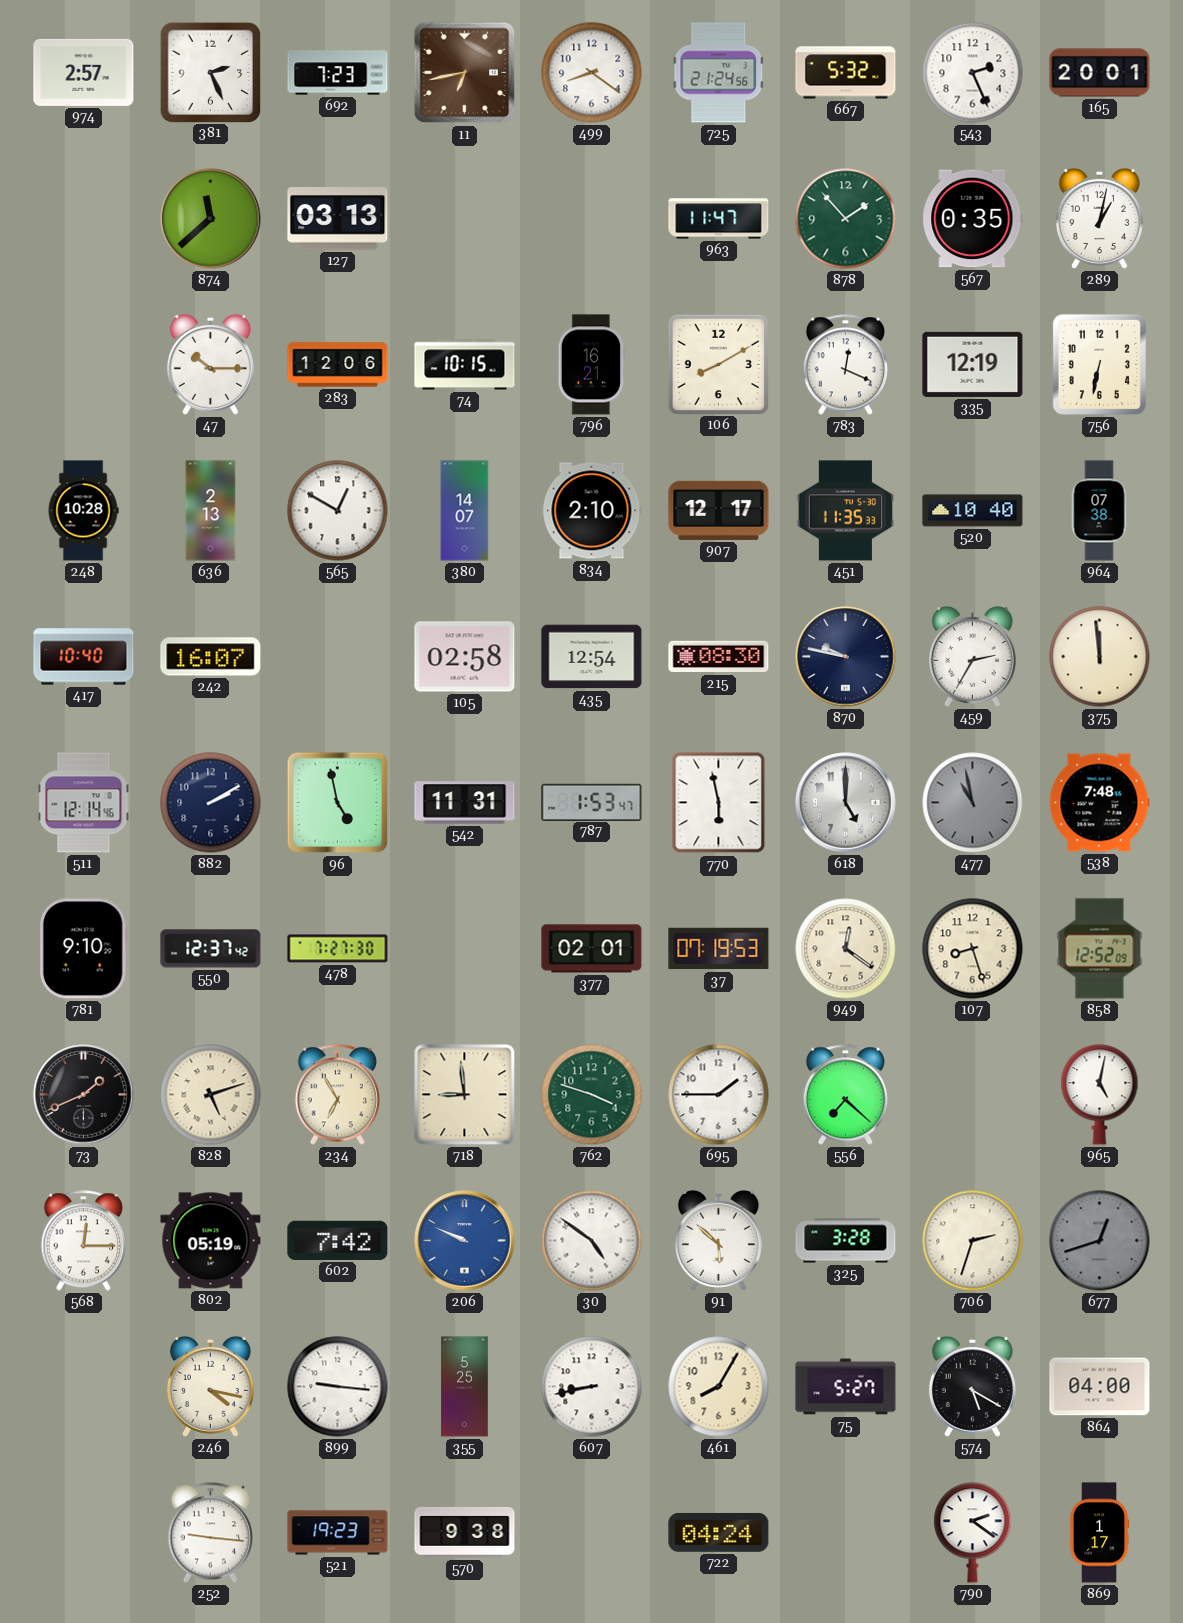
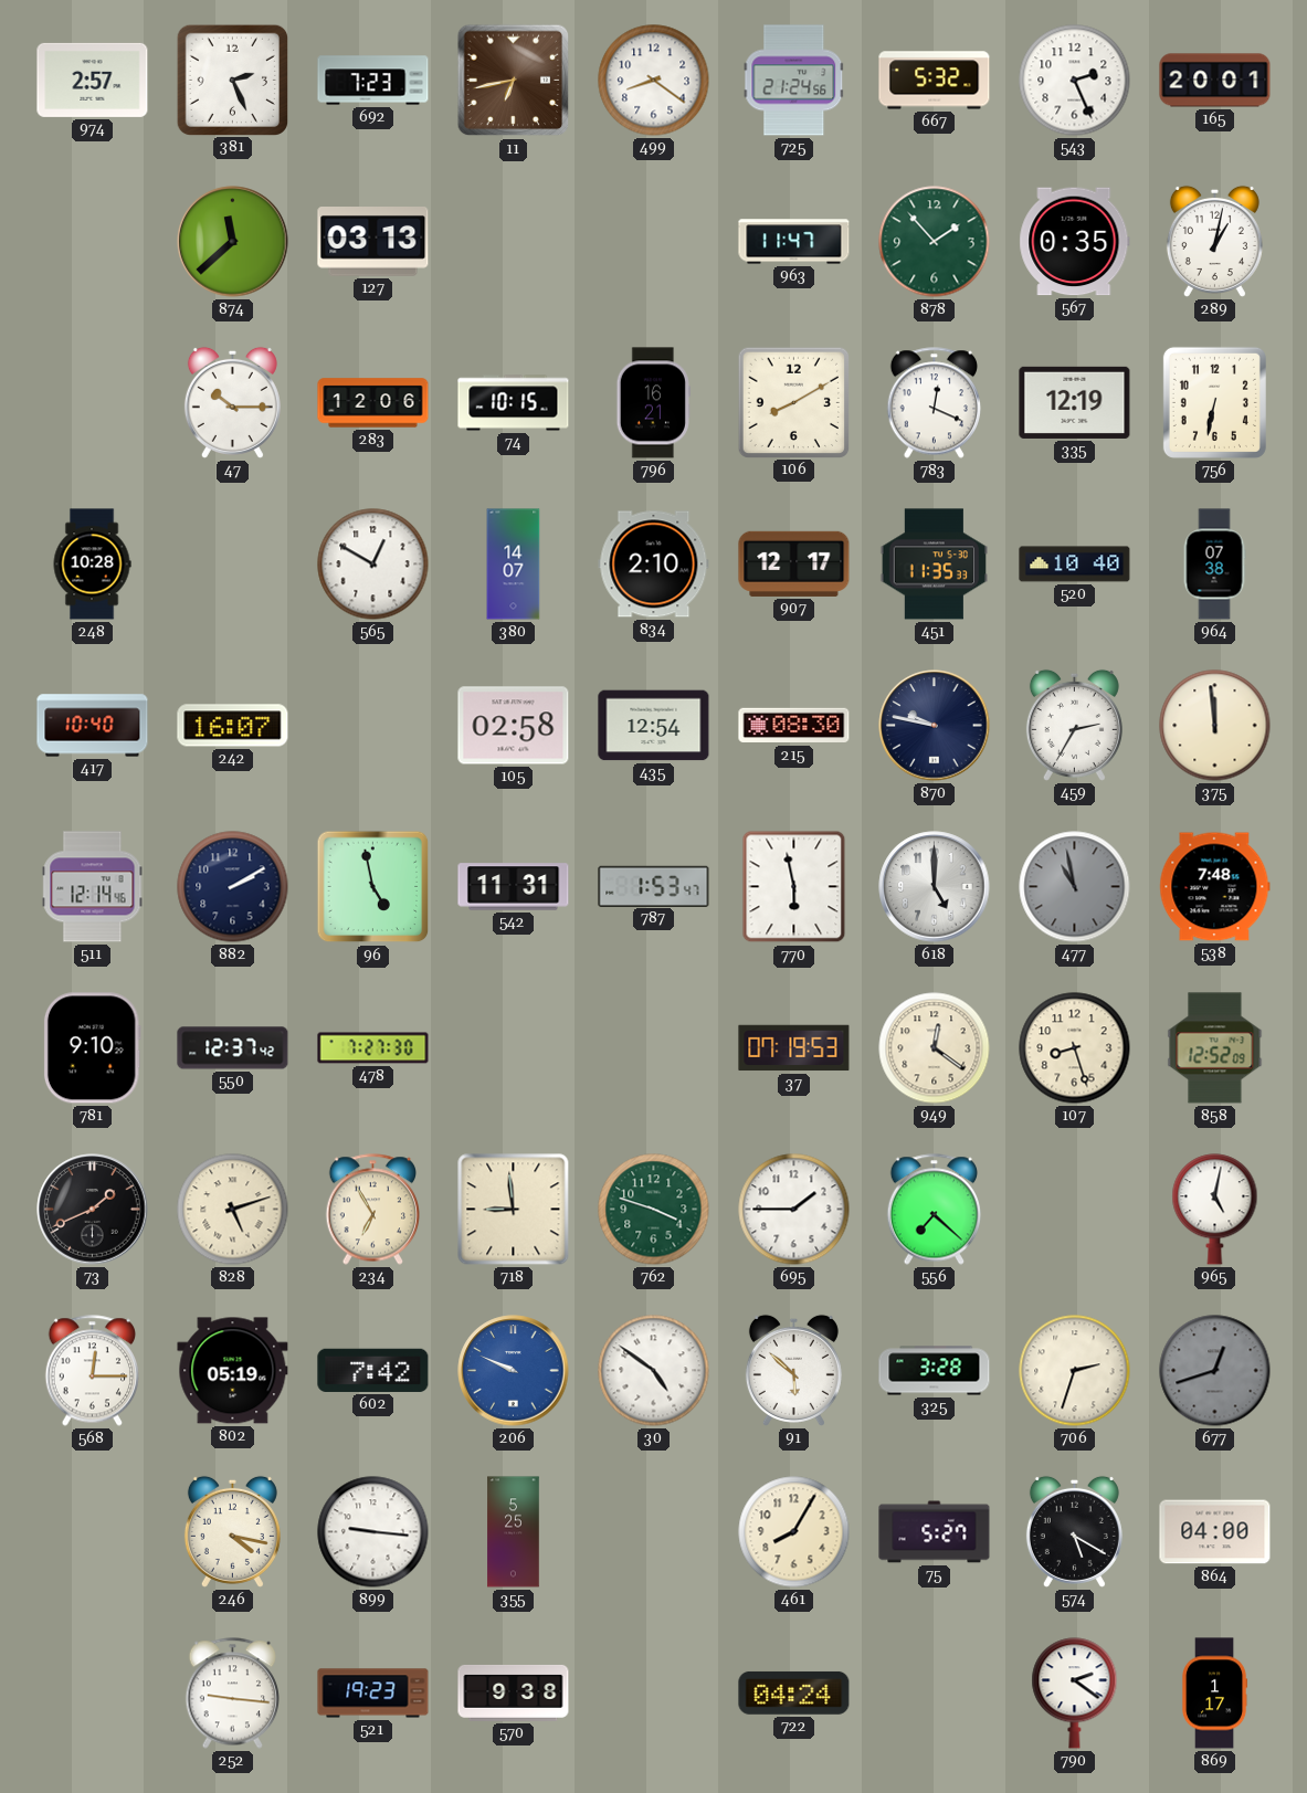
636: 2:13 -> none (211, 511)
377: 02:01 -> none (592, 949)
607: 8:43 -> none (592, 1387)
